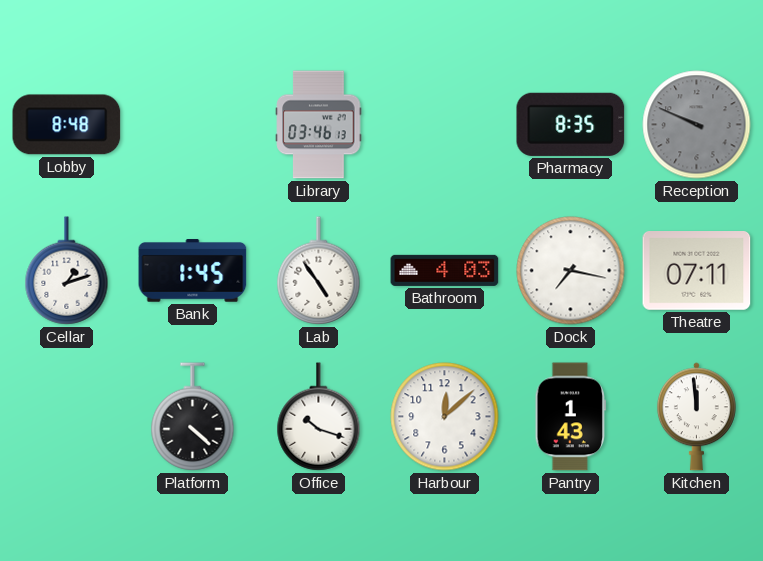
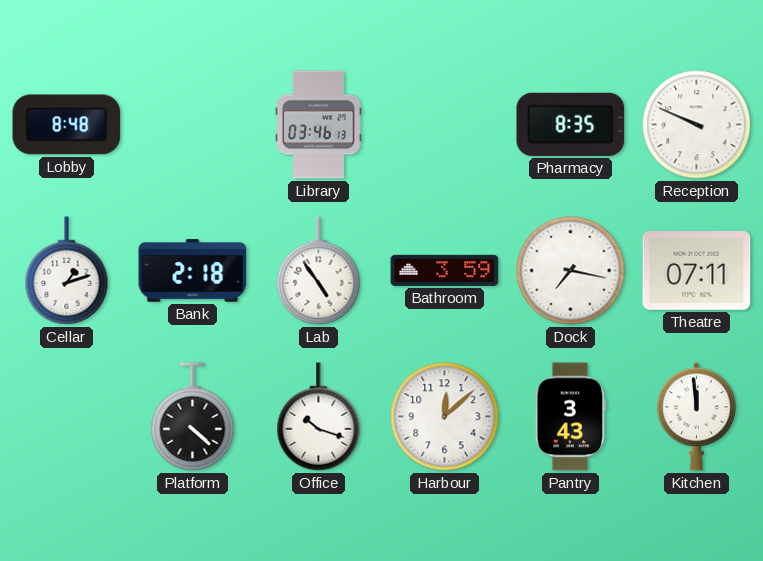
Reception dial: grey -> white (697, 125)
Bank: 1:45 -> 2:18 (193, 271)
Bathroom: 4:03 -> 3:59 (445, 270)
Pantry: 1:43 -> 3:43 (570, 417)
